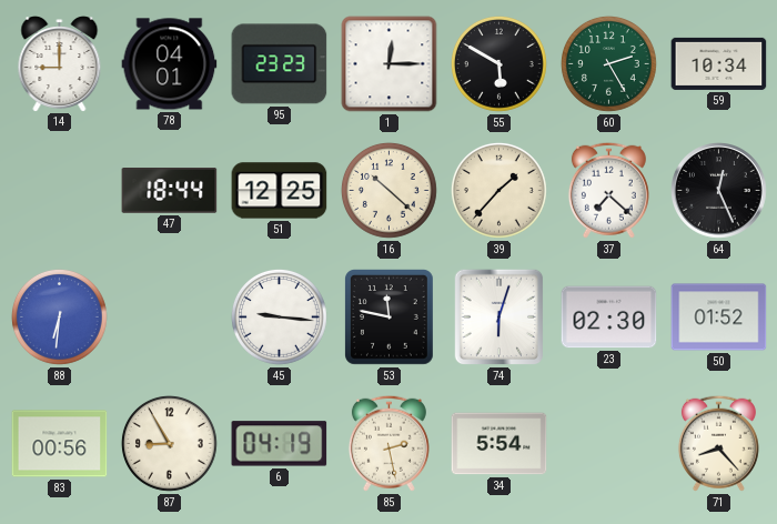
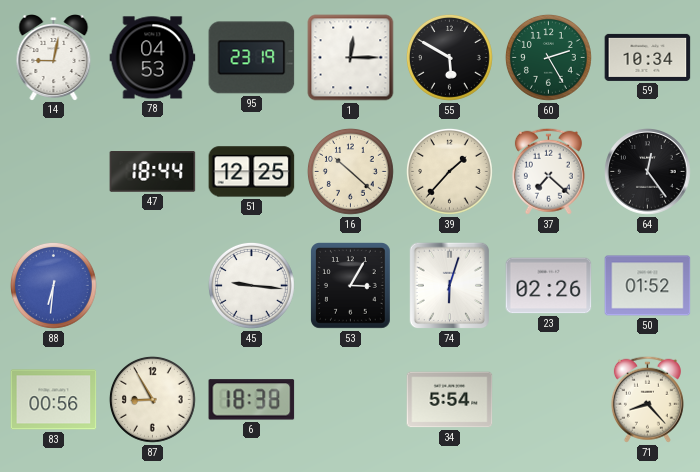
14: 9:00 -> 9:02 (54, 58)
78: 04:01 -> 04:53 (153, 58)
95: 23:23 -> 23:19 (252, 58)
64: 12:26 -> 12:24 (648, 172)
53: 11:47 -> 3:05 (351, 286)
23: 02:30 -> 02:26 (549, 286)
6: 04:19 -> 18:38 (252, 400)
85: 2:28 -> none (389, 443)
